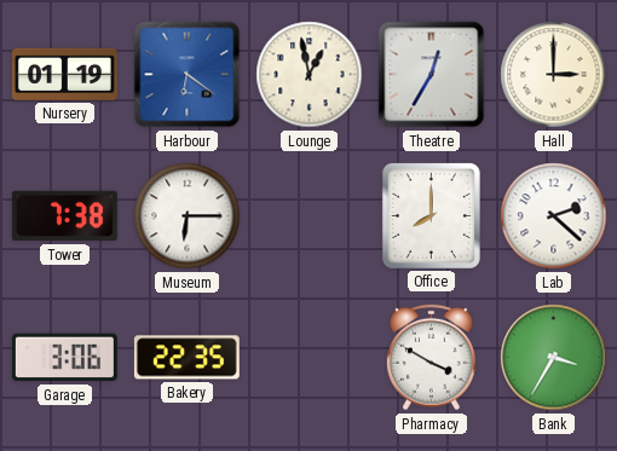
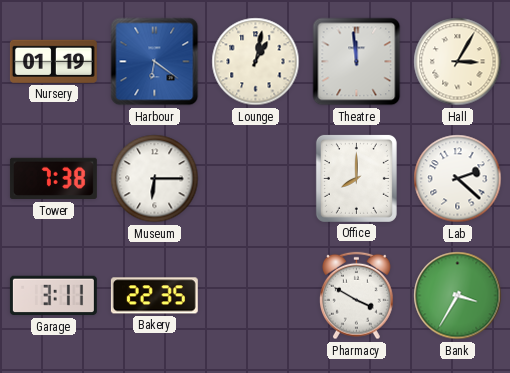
Lounge: 12:58 -> 1:02 (256, 62)
Theatre: 12:35 -> 11:59 (357, 62)
Hall: 3:00 -> 3:05 (458, 62)
Garage: 3:06 -> 3:11 (53, 296)
